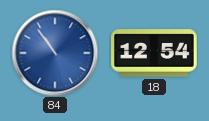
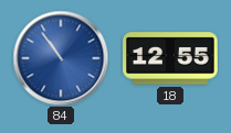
18: 12:54 -> 12:55 (170, 58)
